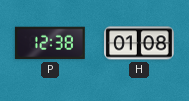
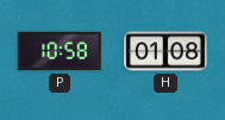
P: 12:38 -> 10:58 (60, 51)
